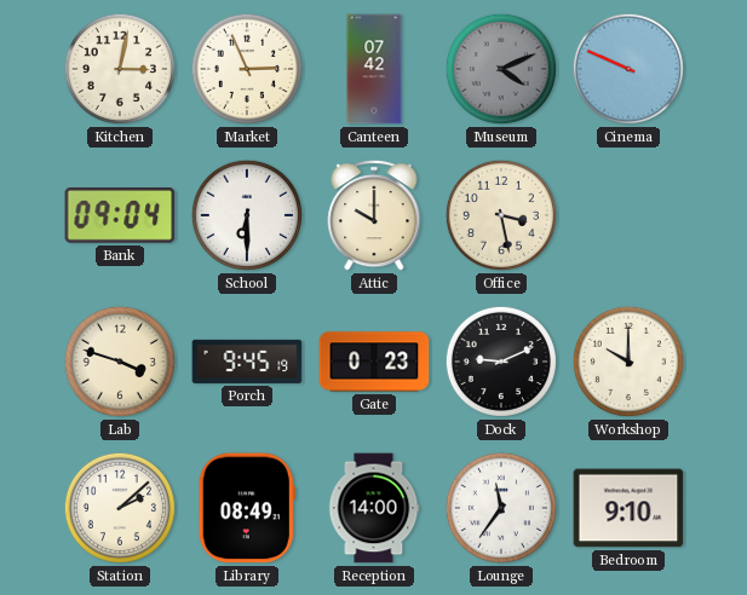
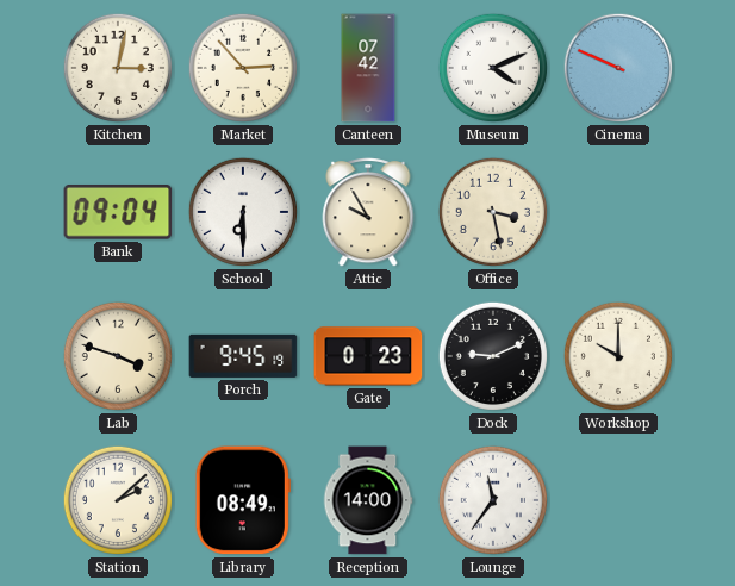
Market: 2:56 -> 2:53 (243, 68)
Museum dial: grey -> white (493, 68)
Attic: 10:00 -> 9:55 (368, 212)
Bedroom: 9:10 -> none (628, 508)
